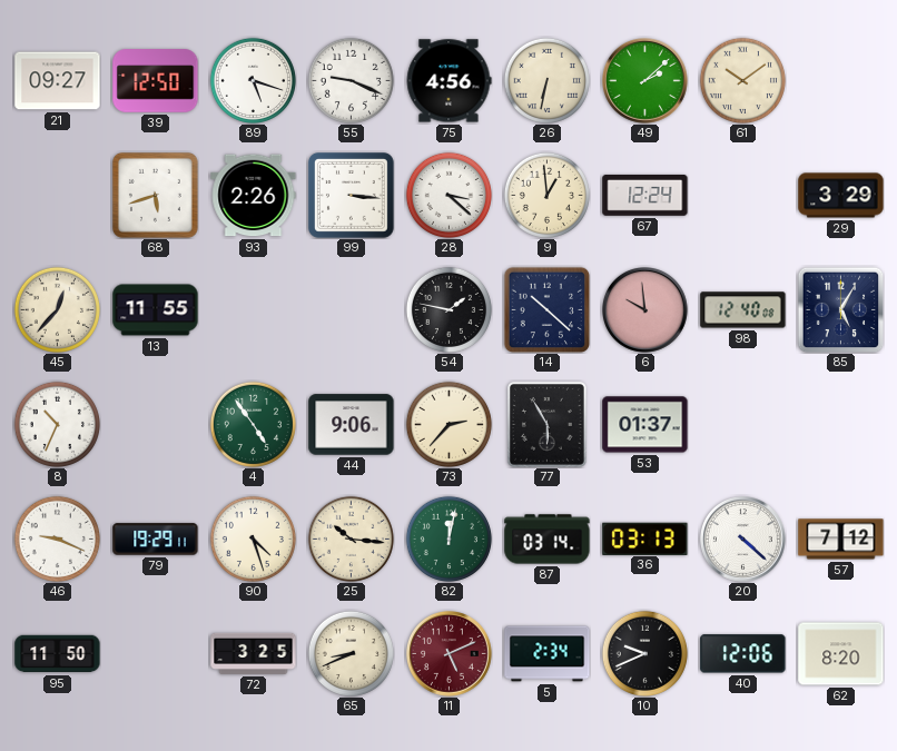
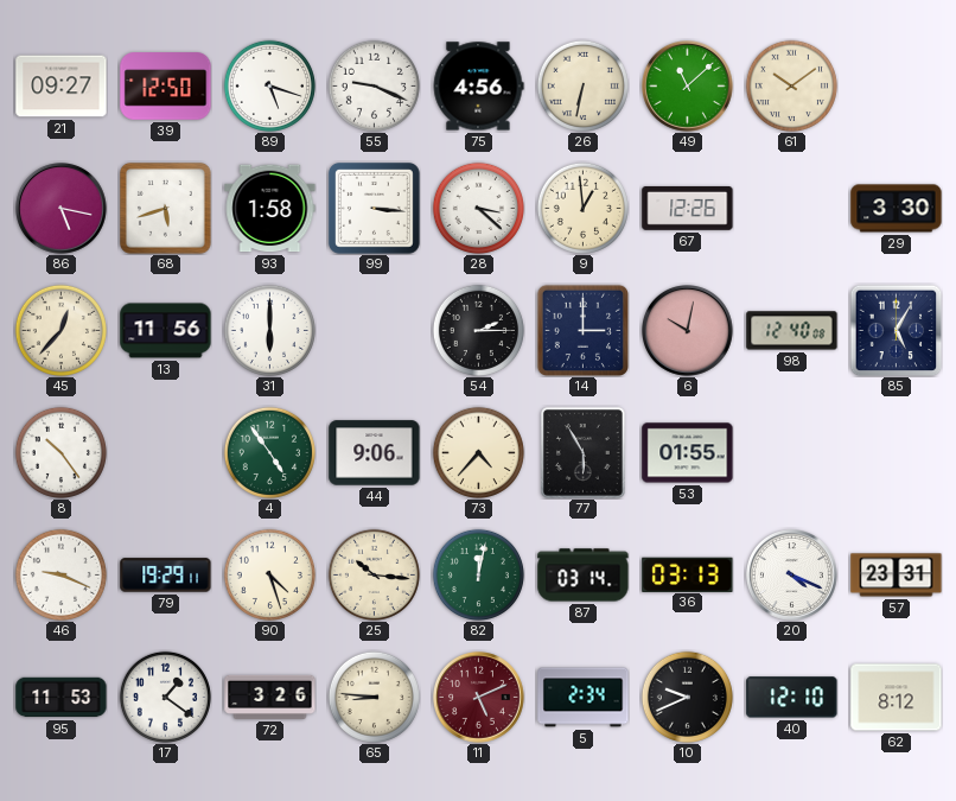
49: 2:08 -> 11:08 (688, 87)
86: none -> 5:17 (62, 209)
93: 2:26 -> 1:58 (270, 209)
67: 12:24 -> 12:26 (688, 208)
29: 3:29 -> 3:30 (897, 209)
13: 11:55 -> 11:56 (166, 331)
31: none -> 6:00 (269, 330)
54: 1:47 -> 2:15 (478, 330)
14: 10:22 -> 3:00 (582, 330)
6: 9:59 -> 10:02 (688, 331)
8: 10:34 -> 10:24 (60, 452)
73: 2:37 -> 4:37 (478, 452)
53: 01:37 -> 01:55 (688, 453)
20: 4:22 -> 4:19 (792, 576)
57: 7:12 -> 23:31 (897, 576)
95: 11:50 -> 11:53 (62, 698)
17: none -> 1:21 (165, 697)
72: 3:25 -> 3:26 (270, 697)
65: 8:41 -> 8:46 (374, 697)
40: 12:06 -> 12:10 (792, 698)
62: 8:20 -> 8:12 (897, 698)
